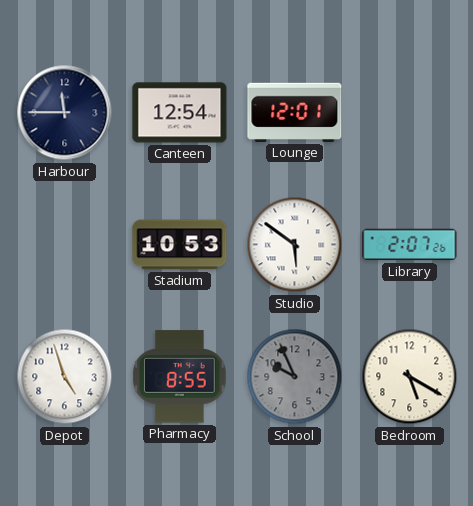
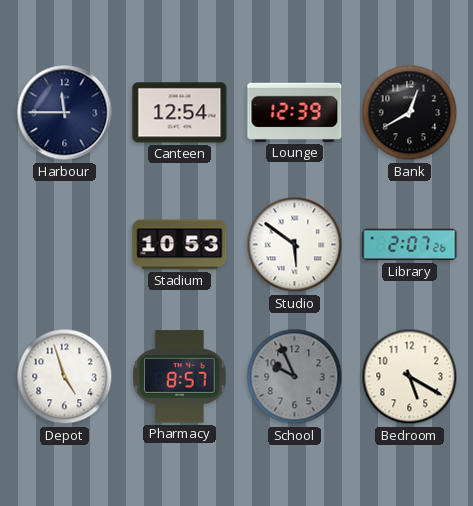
Lounge: 12:01 -> 12:39 (295, 112)
Bank: none -> 12:40 (410, 113)
Pharmacy: 8:55 -> 8:57 (180, 377)
